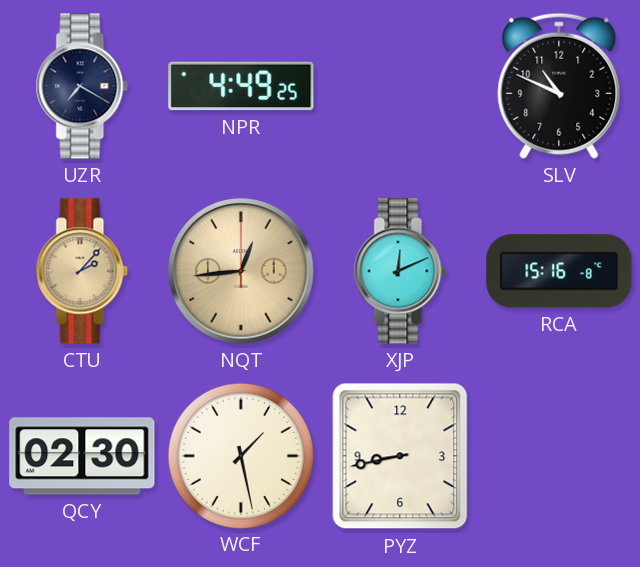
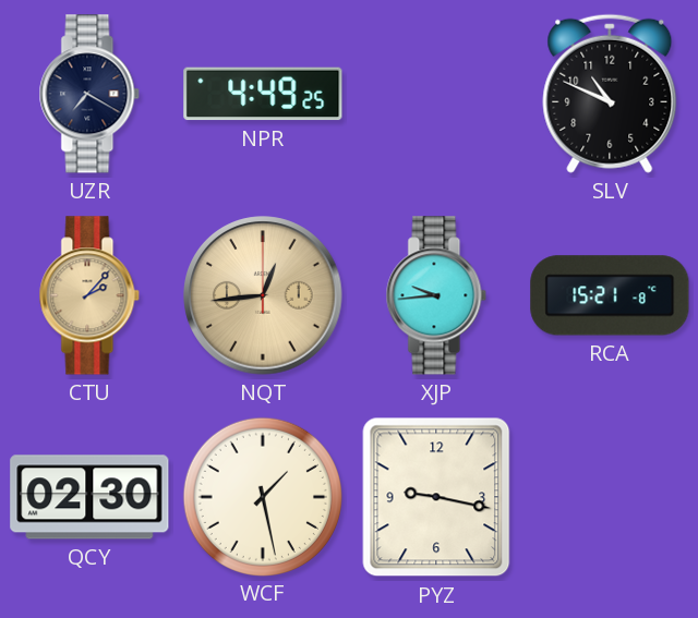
XJP: 12:11 -> 9:44 (436, 295)
RCA: 15:16 -> 15:21 (610, 295)
PYZ: 8:43 -> 9:17 (436, 497)
